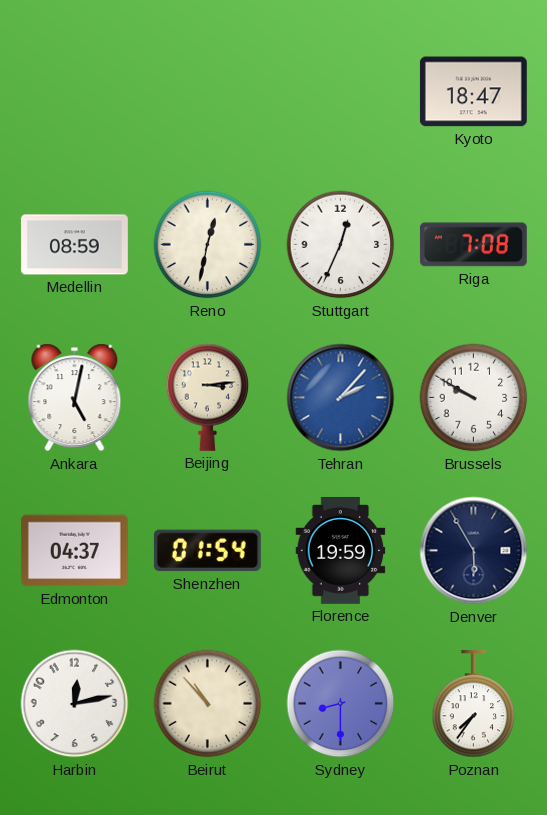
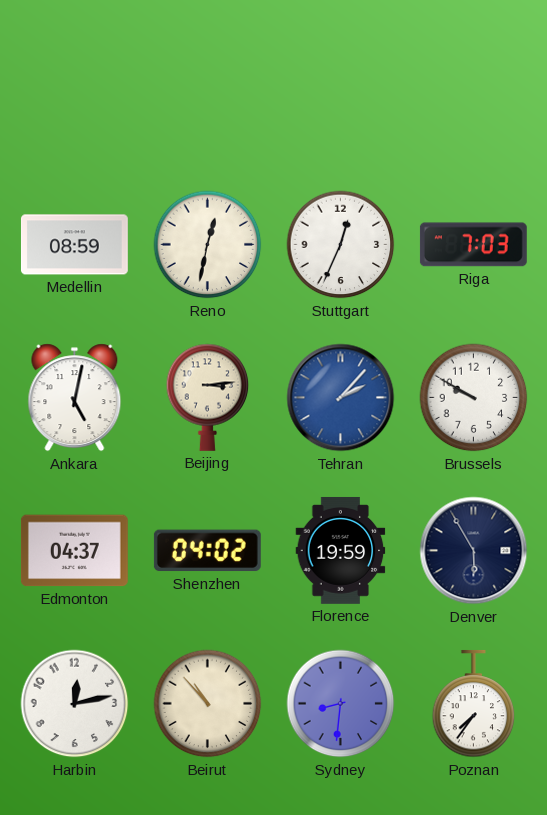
Kyoto: 18:47 -> none (473, 92)
Riga: 7:08 -> 7:03 (473, 245)
Shenzhen: 01:54 -> 04:02 (207, 551)
Sydney: 8:30 -> 8:31 (341, 704)
